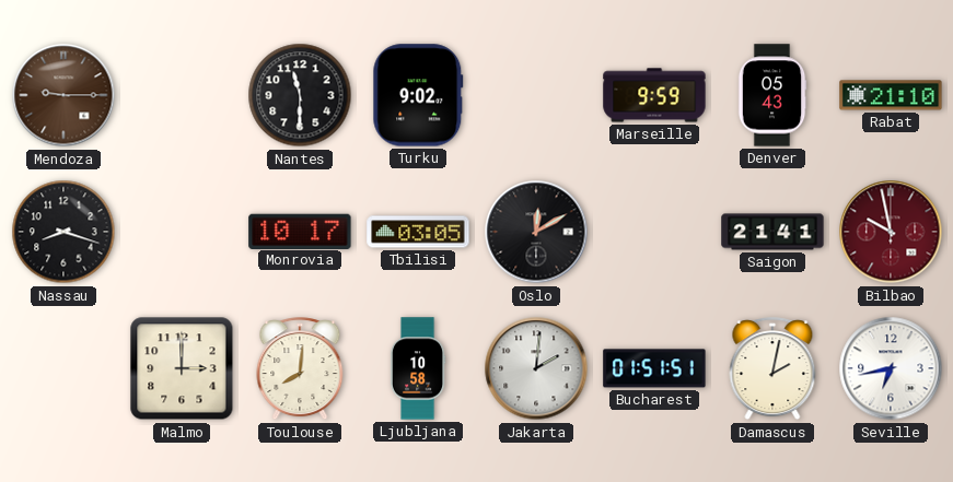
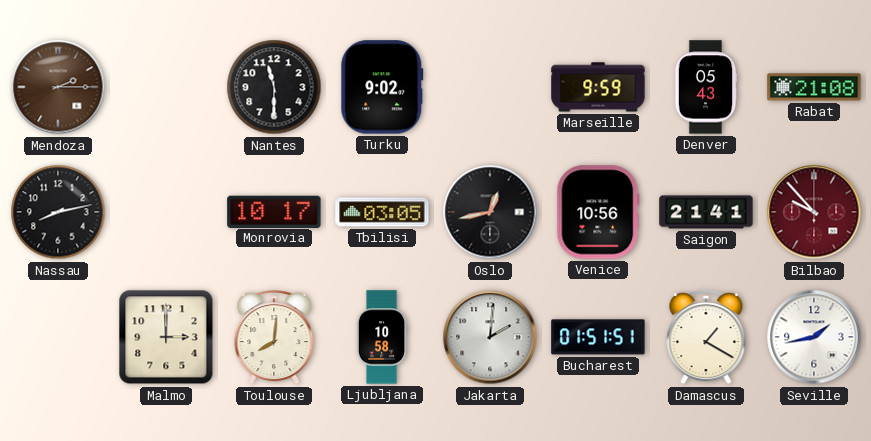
Mendoza: 9:15 -> 2:15 (58, 87)
Rabat: 21:10 -> 21:08 (814, 87)
Nassau: 8:18 -> 8:13 (58, 212)
Oslo: 12:10 -> 12:43 (490, 212)
Venice: none -> 10:56 (598, 212)
Bilbao: 9:58 -> 9:53 (814, 212)
Damascus: 2:02 -> 1:20 (706, 338)
Seville: 6:43 -> 1:43 (814, 337)
